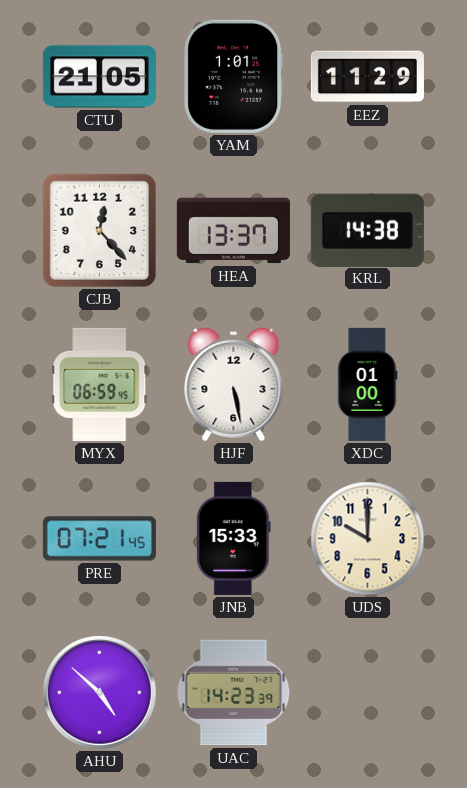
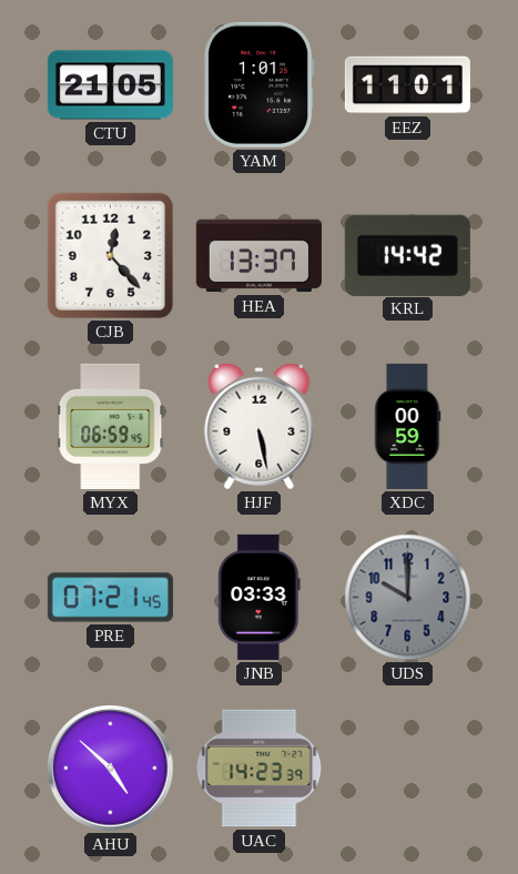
EEZ: 11:29 -> 11:01 (407, 85)
KRL: 14:38 -> 14:42 (407, 255)
XDC: 01:00 -> 00:59 (408, 426)
JNB: 15:33 -> 03:33 (260, 597)
UDS dial: cream -> grey (408, 598)
